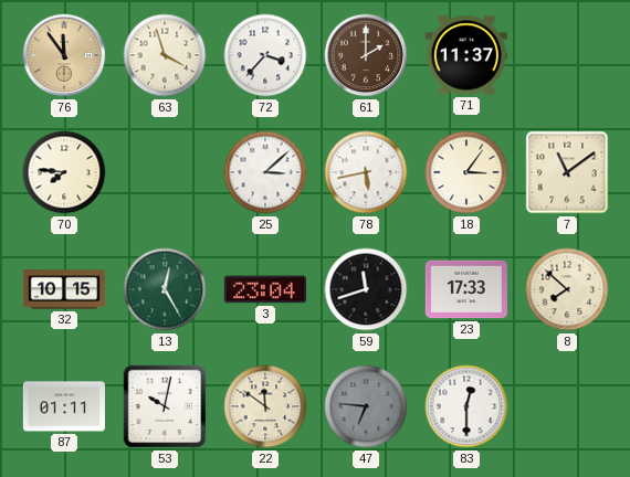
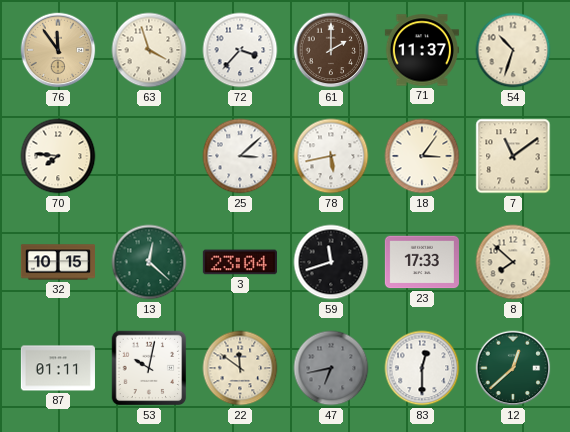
54: none -> 10:33 (513, 50)
13: 12:25 -> 12:22 (149, 262)
47: 6:46 -> 6:43 (331, 368)
12: none -> 12:38 (513, 368)
